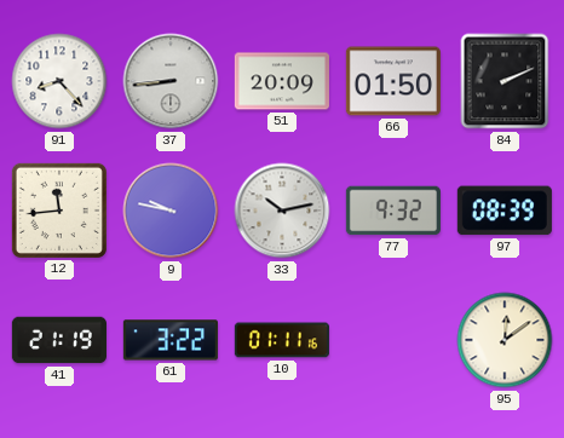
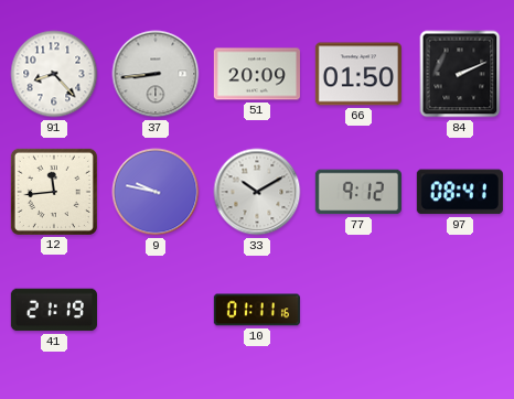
33: 10:13 -> 10:10 (257, 192)
77: 9:32 -> 9:12 (358, 192)
97: 08:39 -> 08:41 (460, 192)
61: 3:22 -> none (171, 340)
95: 12:09 -> none (505, 340)
